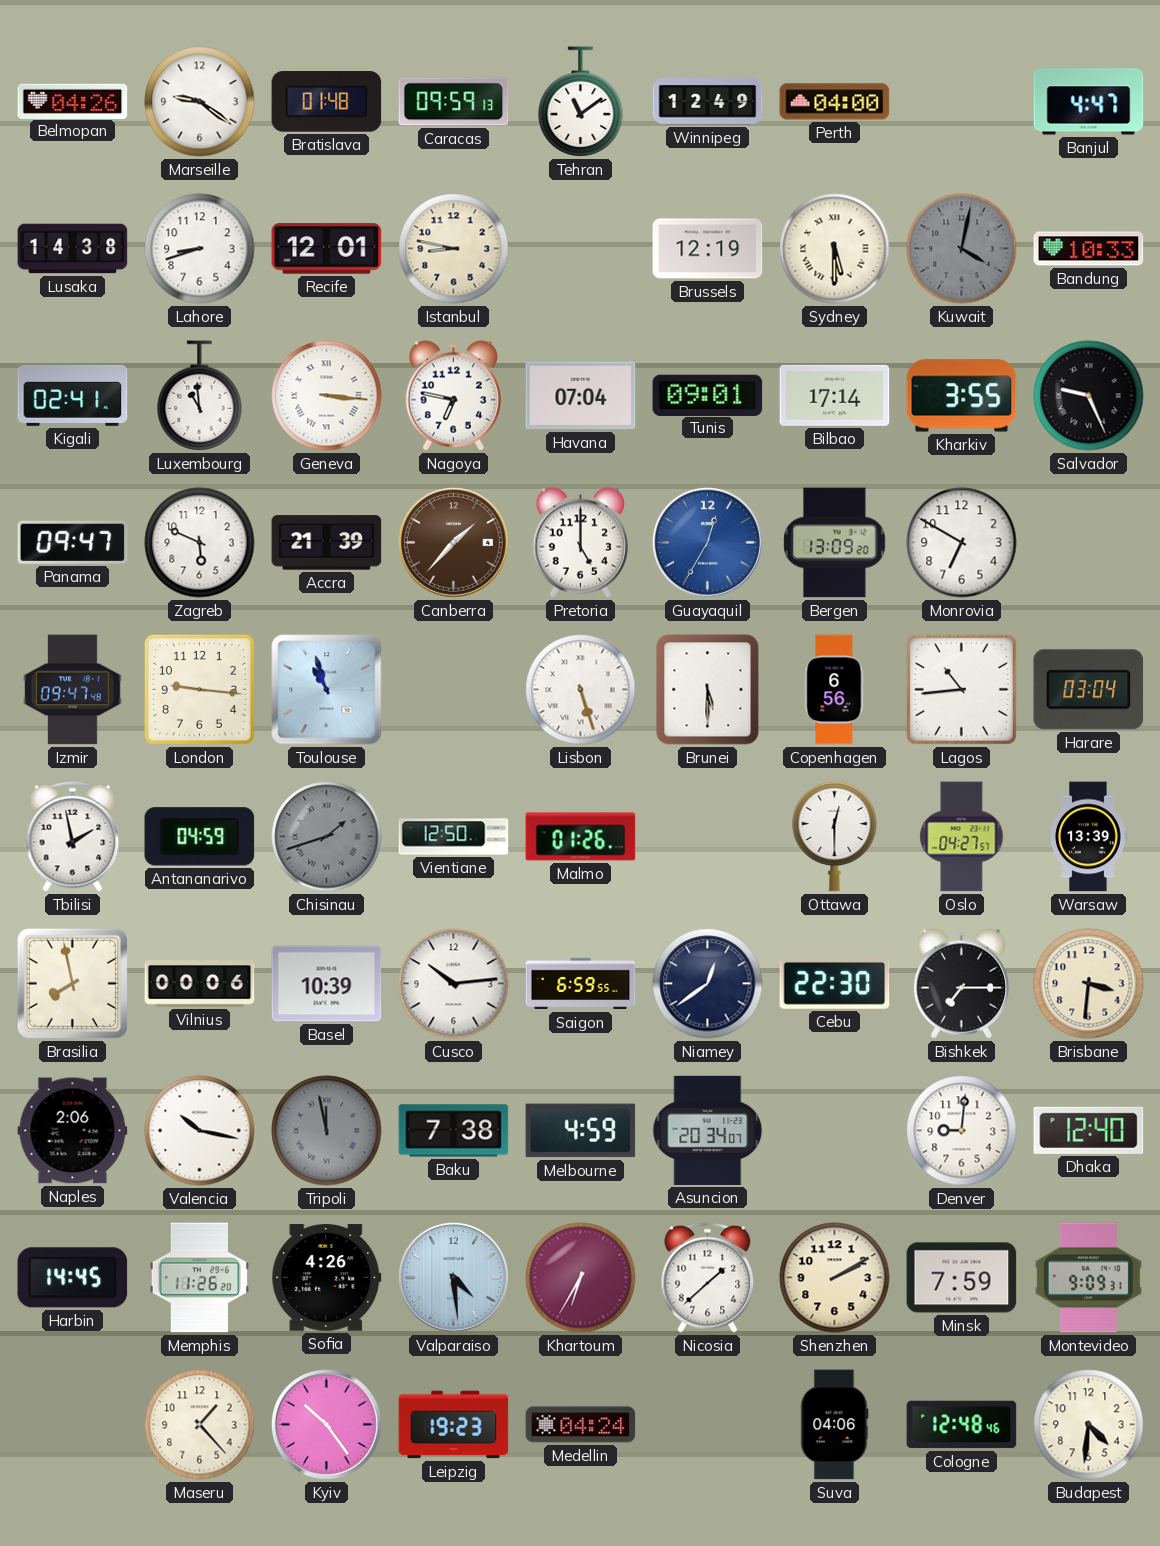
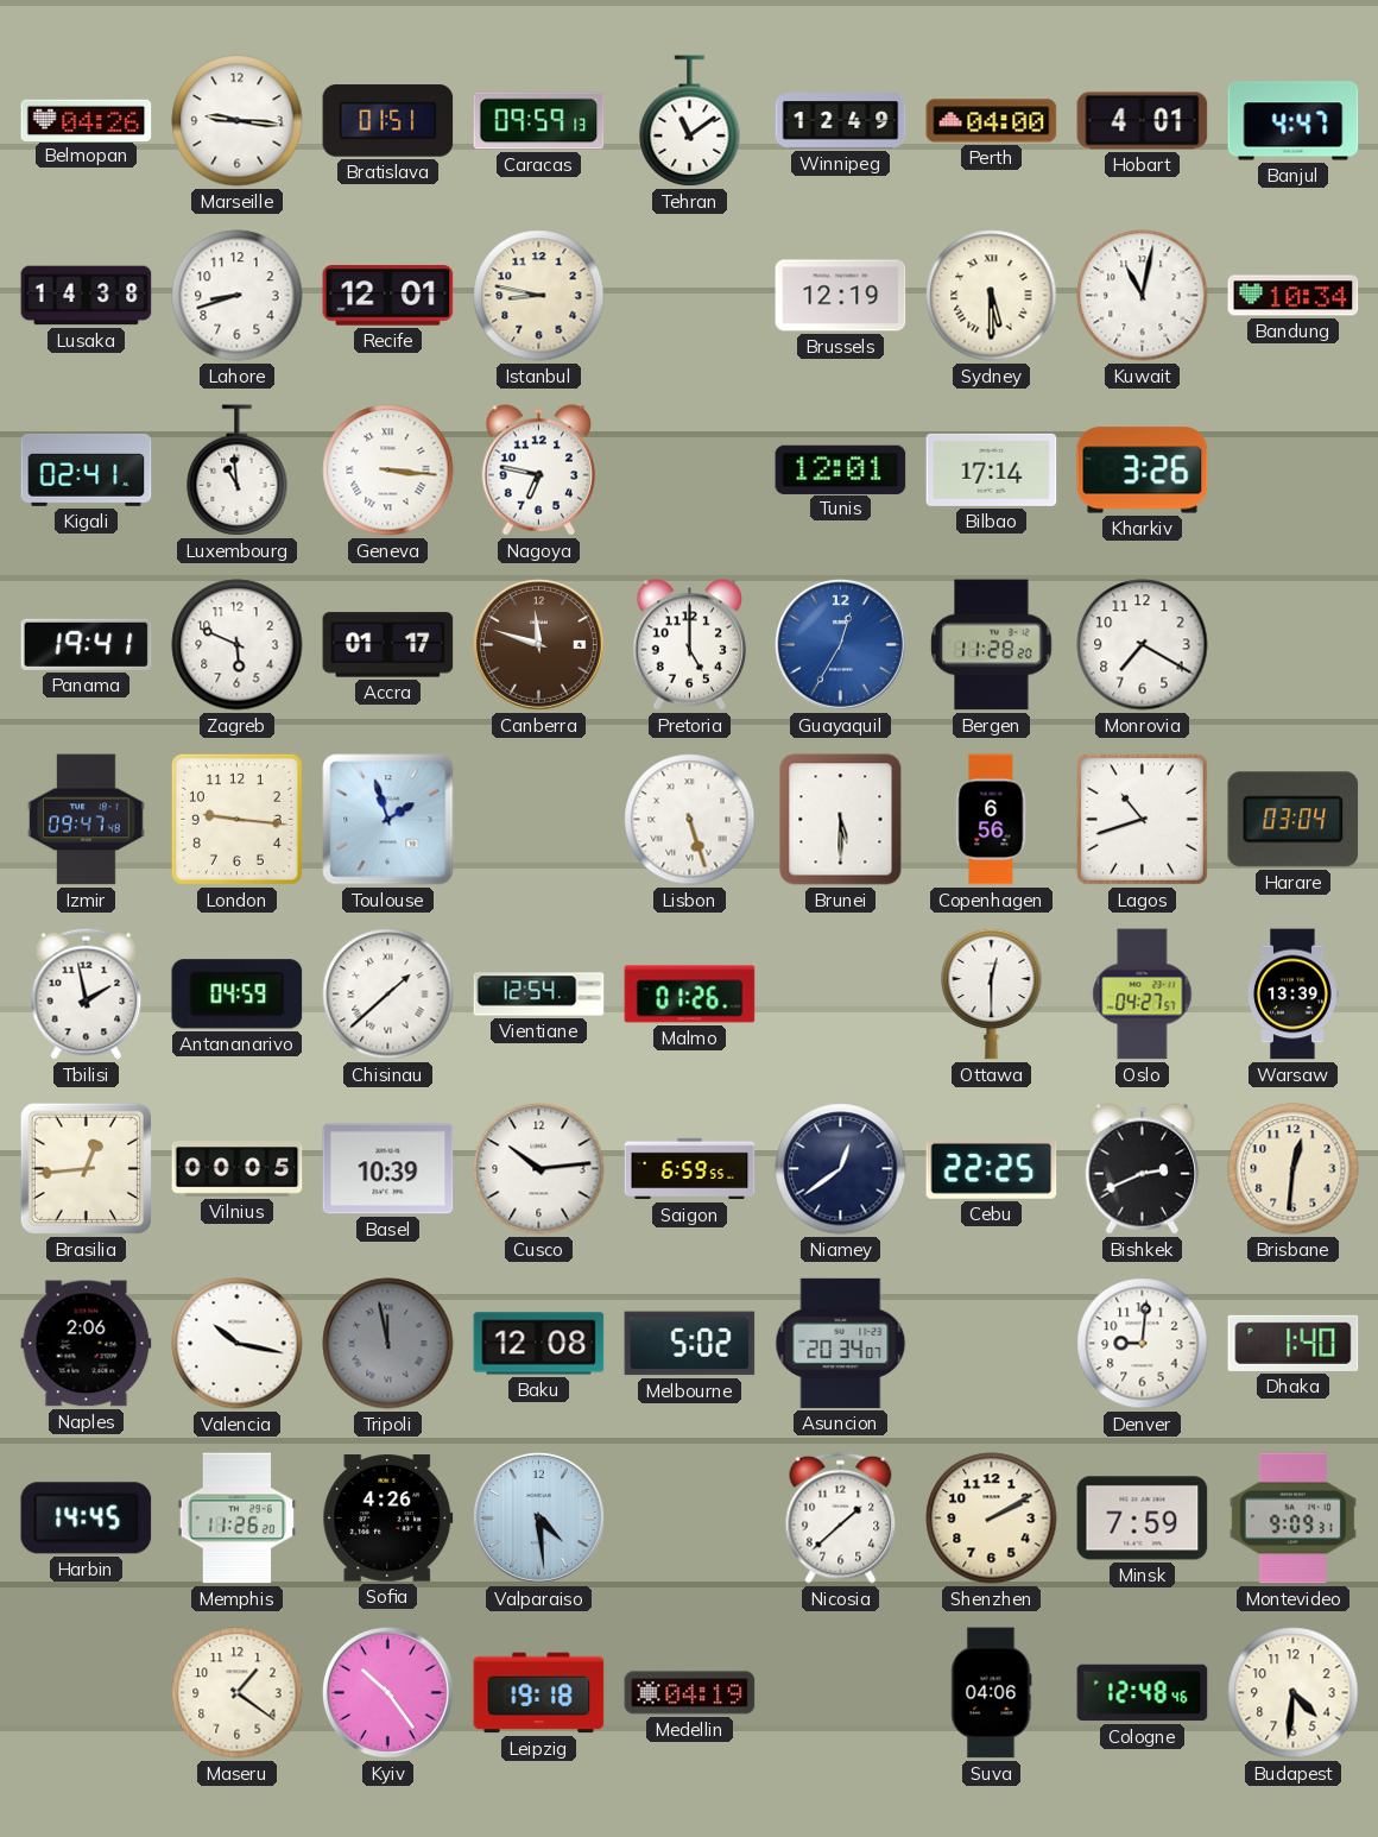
Marseille: 9:21 -> 9:16 (238, 121)
Bratislava: 01:48 -> 01:51 (388, 121)
Hobart: none -> 4:01 (1143, 121)
Kuwait: 4:02 -> 11:02 (1143, 296)
Kuwait dial: grey -> white (1143, 296)
Bandung: 10:33 -> 10:34 (1294, 296)
Havana: 07:04 -> none (581, 396)
Tunis: 09:01 -> 12:01 (841, 469)
Kharkiv: 3:55 -> 3:26 (1143, 471)
Salvador: 9:26 -> none (1089, 396)
Panama: 09:47 -> 19:41 (87, 644)
Accra: 21:39 -> 01:17 (388, 645)
Canberra: 1:37 -> 11:48 (538, 644)
Bergen: 13:09 -> 11:28 (992, 645)
Monrovia: 6:50 -> 7:20 (1143, 645)
Toulouse: 10:57 -> 1:57 (388, 820)
Lagos: 10:44 -> 10:42 (1142, 819)
Chisinau: 1:42 -> 1:38 (388, 995)
Chisinau dial: grey -> white (388, 995)
Vientiane: 12:50 -> 12:54 (539, 995)
Brasilia: 7:58 -> 12:44 (86, 1168)
Vilnius: 00:06 -> 00:05 (238, 1169)
Cebu: 22:30 -> 22:25 (992, 1168)
Bishkek: 7:15 -> 2:41 (1143, 1169)
Brisbane: 3:31 -> 12:31 (1294, 1169)
Baku: 7:38 -> 12:08 (539, 1344)
Melbourne: 4:59 -> 5:02 (690, 1344)
Dhaka: 12:40 -> 1:40 (1294, 1343)
Khartoum: 6:35 -> none (581, 1278)
Maseru: 1:23 -> 1:21 (238, 1693)
Leipzig: 19:23 -> 19:18 (539, 1693)
Medellin: 04:24 -> 04:19 (690, 1693)
